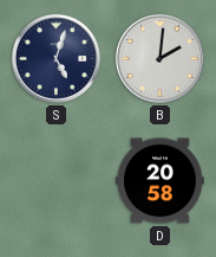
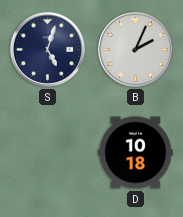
B: 2:01 -> 2:04 (135, 49)
D: 20:58 -> 10:18 (136, 153)
